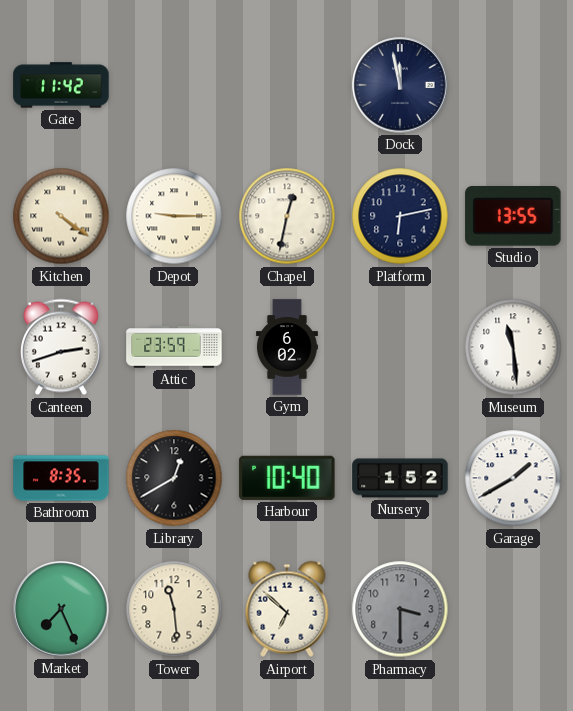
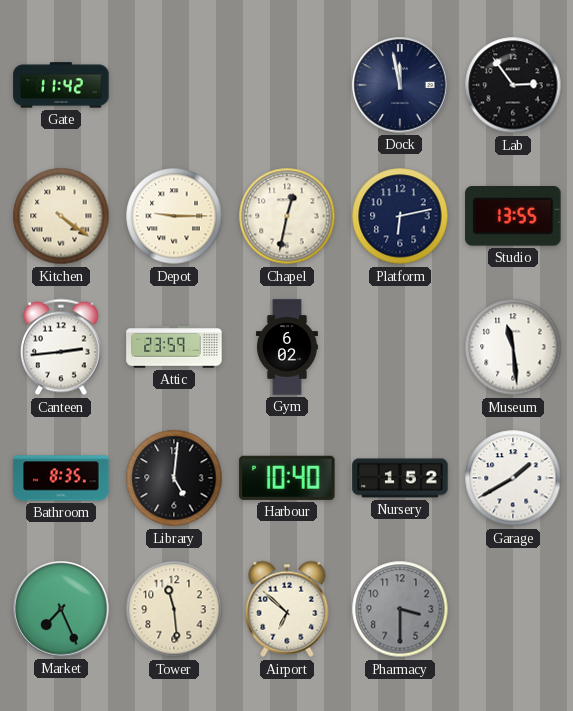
Lab: none -> 2:54 (513, 85)
Canteen: 2:42 -> 2:44 (62, 347)
Library: 12:40 -> 5:01 (174, 478)
